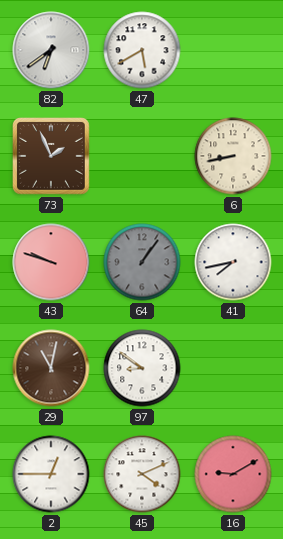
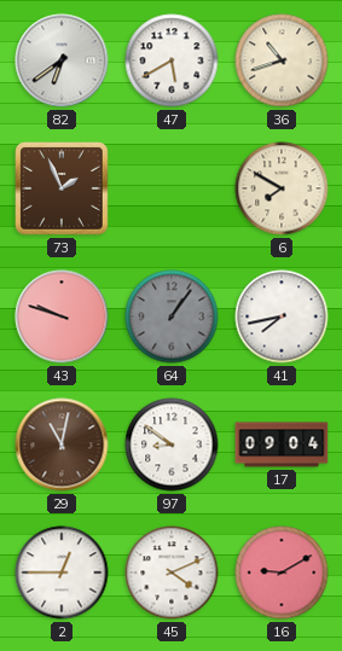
36: none -> 10:42 (282, 60)
6: 8:43 -> 7:50 (282, 188)
17: none -> 09:04 (282, 444)
